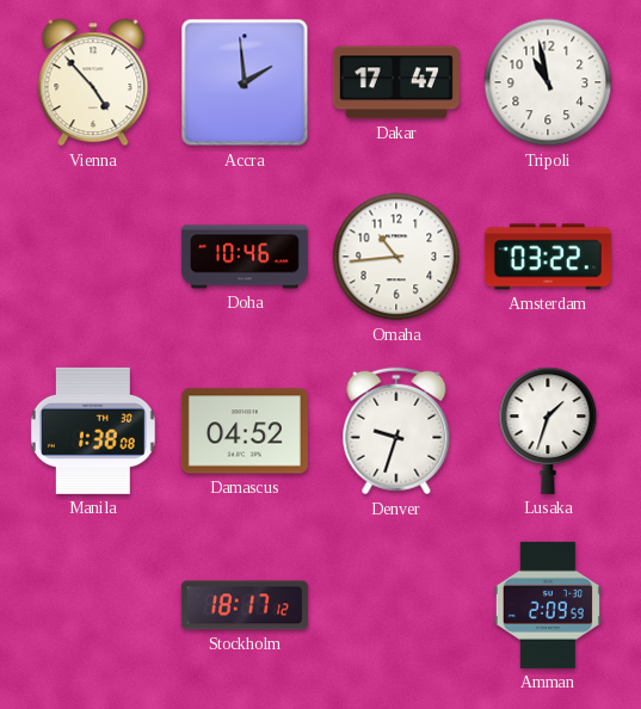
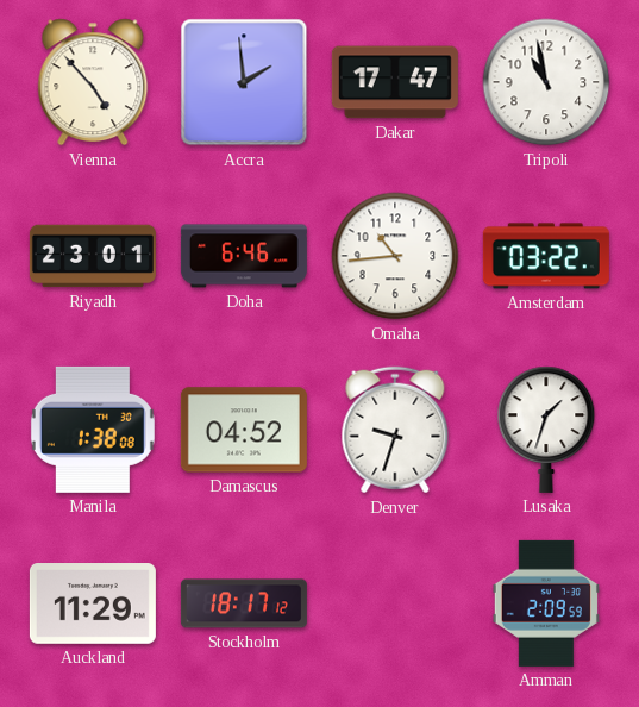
Riyadh: none -> 23:01 (93, 256)
Doha: 10:46 -> 6:46 (244, 256)
Auckland: none -> 11:29 (93, 605)
